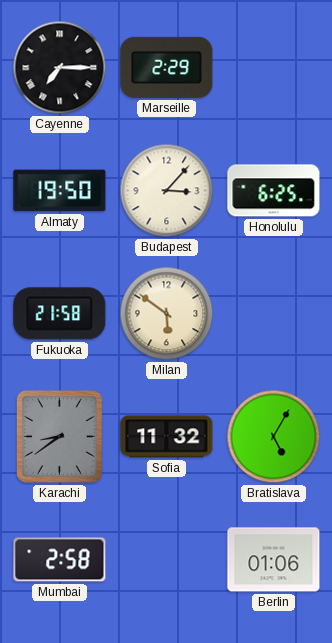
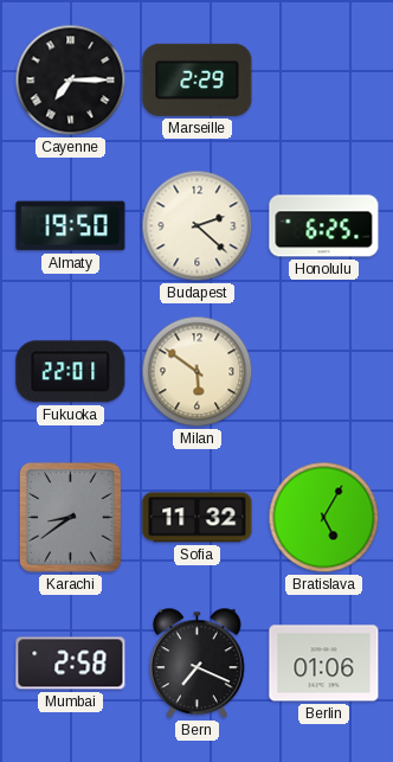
Budapest: 3:07 -> 2:22 (198, 226)
Fukuoka: 21:58 -> 22:01 (71, 372)
Bern: none -> 7:19 (198, 664)
